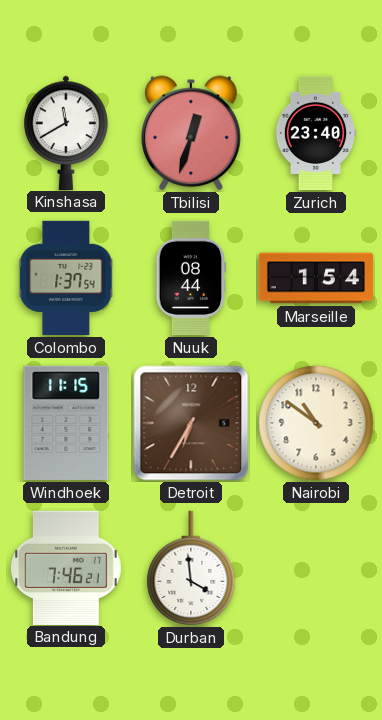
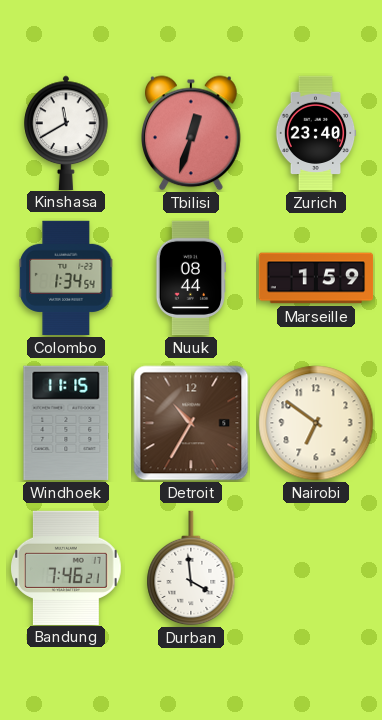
Colombo: 1:37 -> 1:34 (66, 278)
Marseille: 1:54 -> 1:59 (316, 278)
Detroit: 6:35 -> 10:35 (191, 423)
Nairobi: 10:51 -> 6:51 (316, 423)
